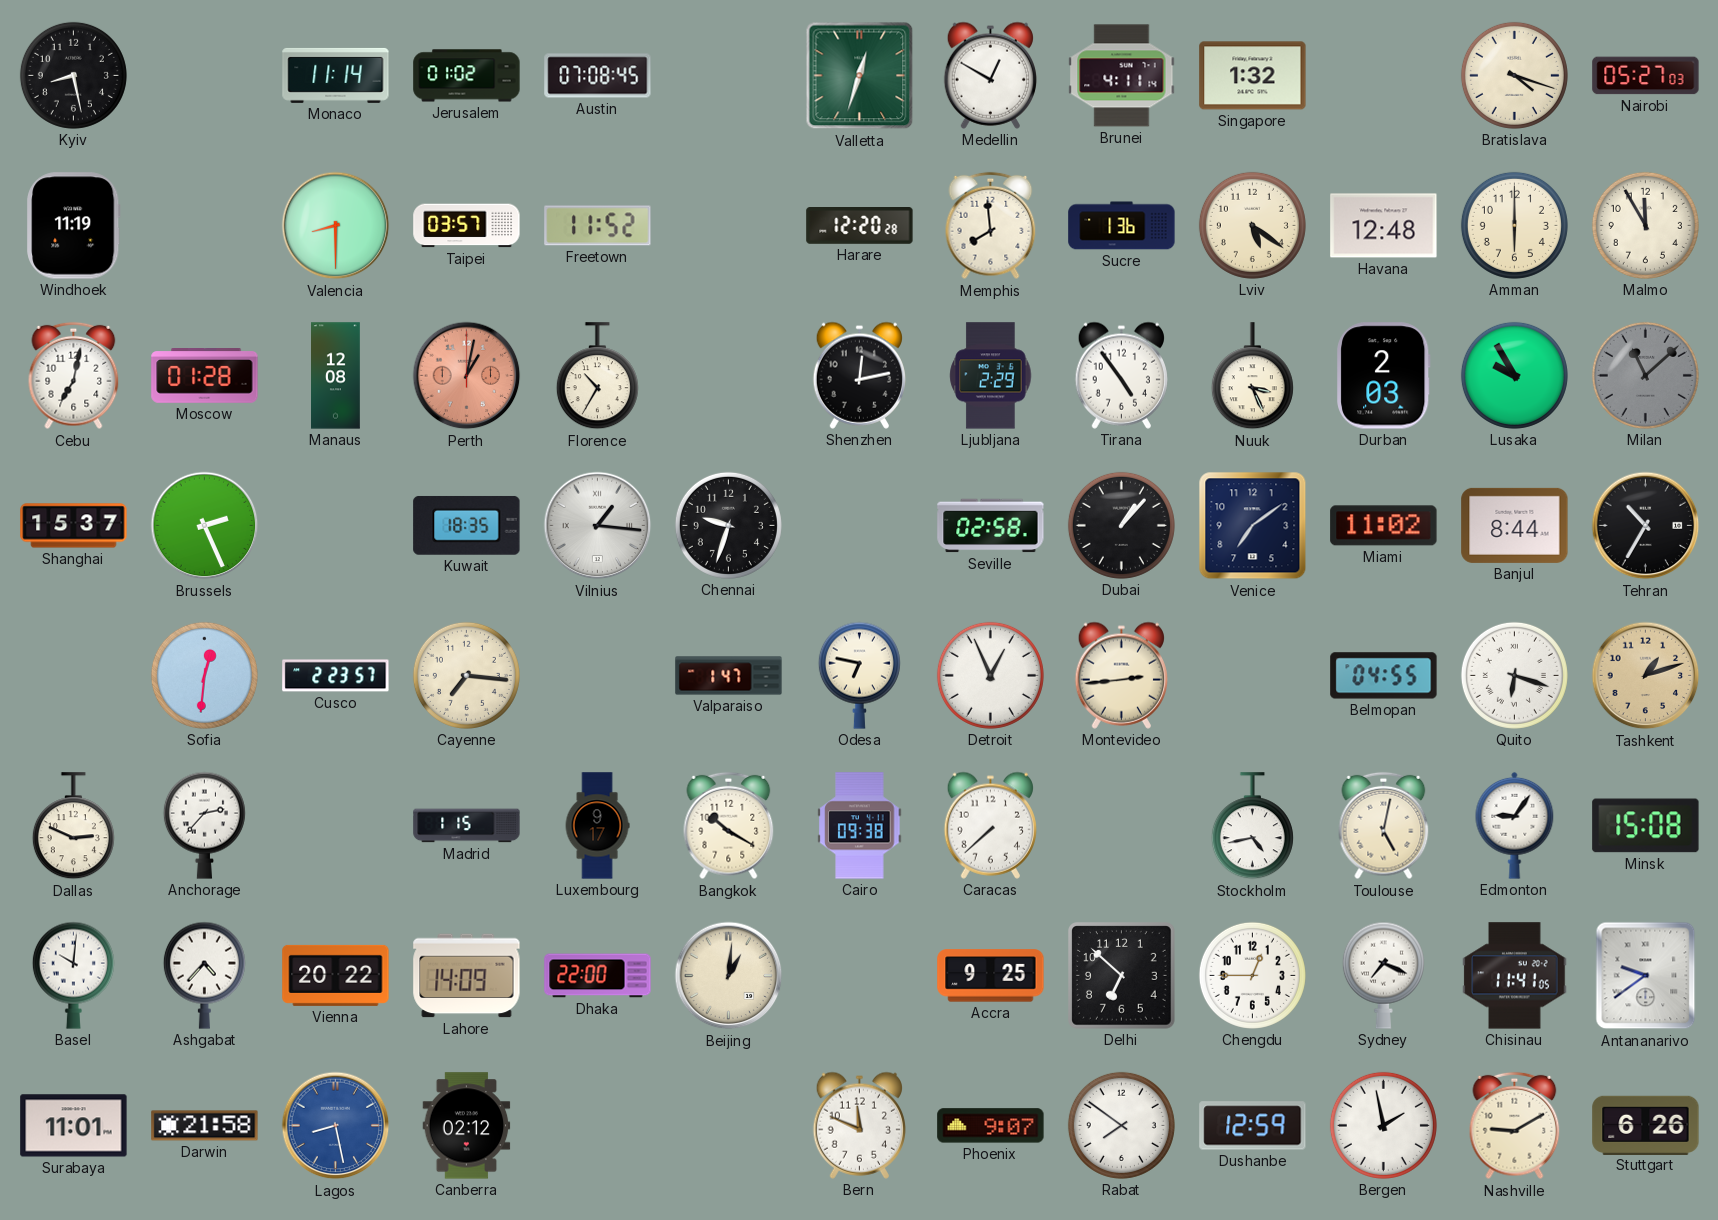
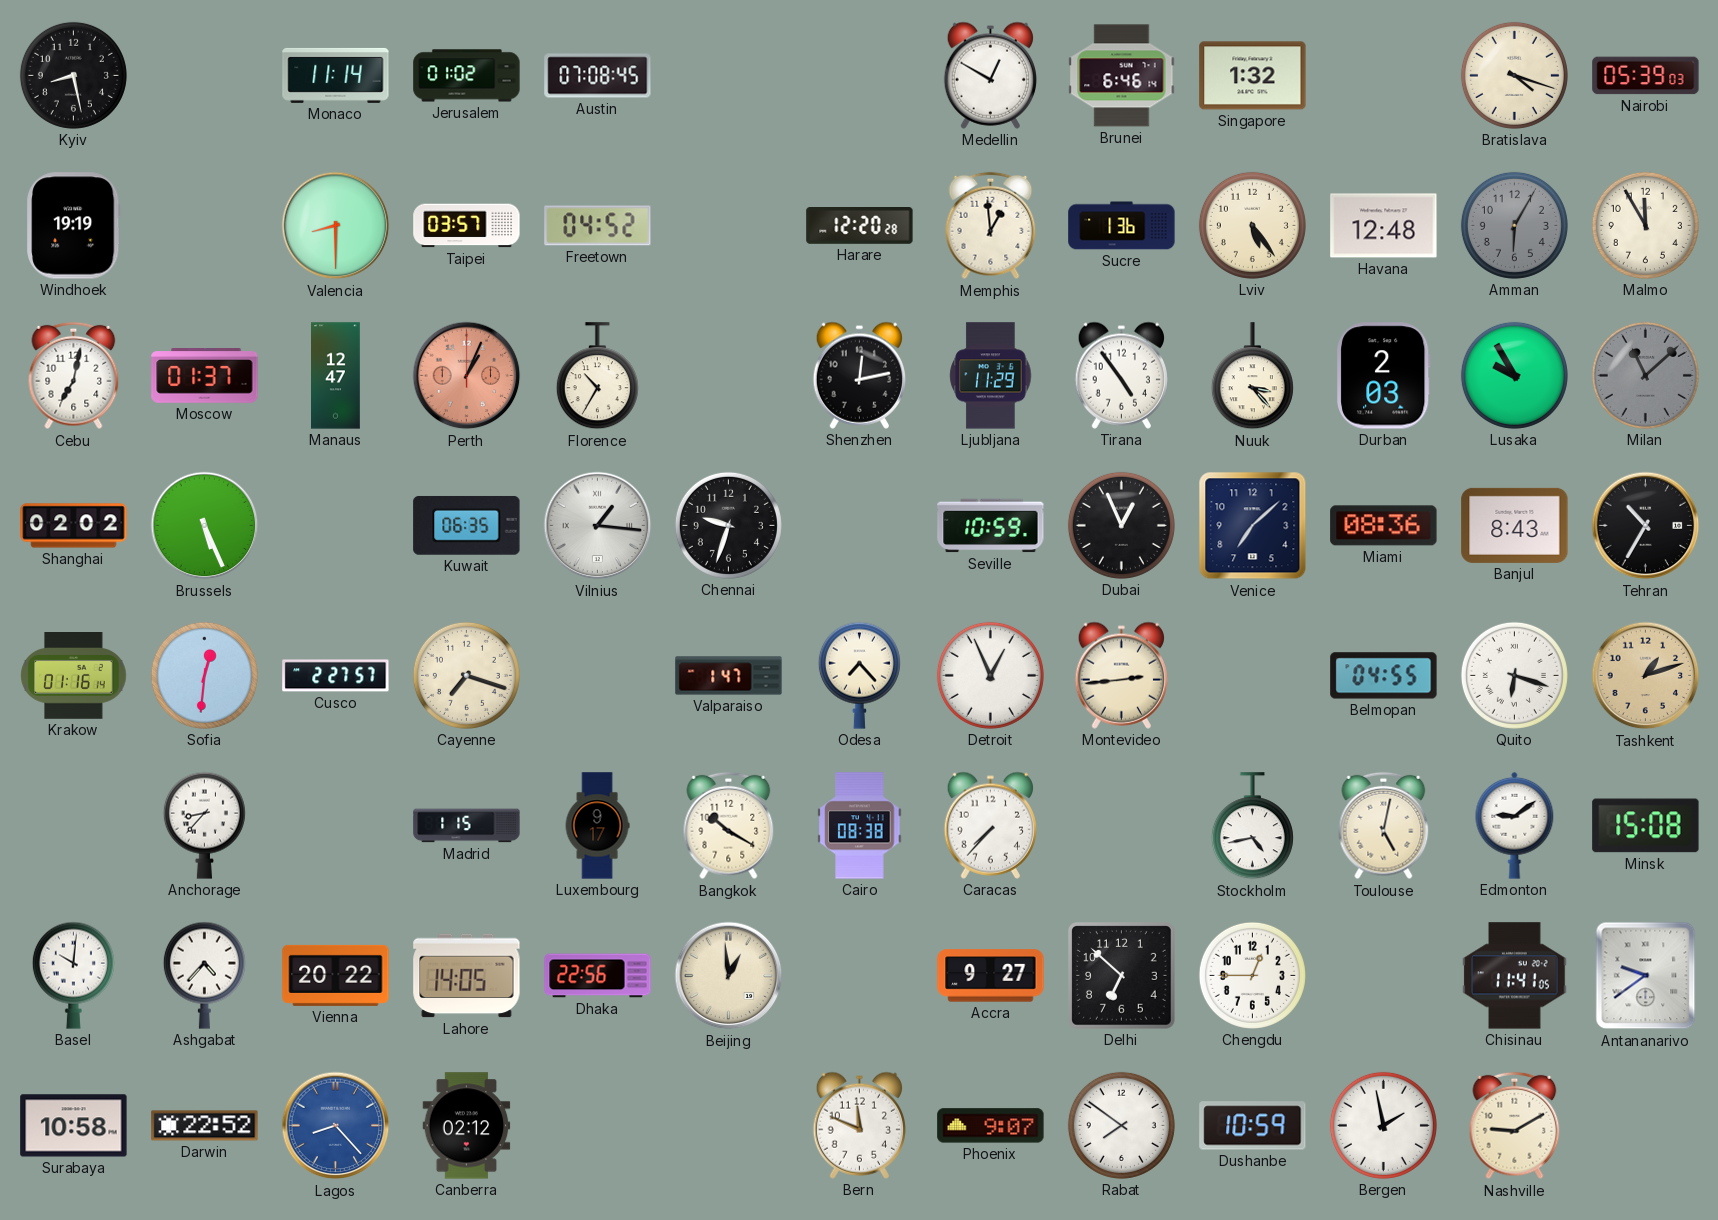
Valletta: 12:33 -> none (860, 76)
Brunei: 4:11 -> 6:46 (1122, 76)
Nairobi: 05:27 -> 05:39 (1646, 76)
Windhoek: 11:19 -> 19:19 (74, 226)
Freetown: 11:52 -> 04:52 (598, 226)
Memphis: 7:59 -> 12:59 (991, 226)
Lviv: 5:21 -> 5:24 (1252, 225)
Amman: 6:00 -> 6:05 (1514, 225)
Amman dial: cream -> grey (1514, 225)
Moscow: 01:28 -> 01:37 (205, 376)
Manaus: 12:08 -> 12:47 (336, 376)
Perth: 1:02 -> 1:04 (467, 376)
Ljubljana: 2:29 -> 11:29 (991, 376)
Nuuk: 3:26 -> 3:23 (1252, 376)
Shanghai: 15:37 -> 02:02 (74, 526)
Brussels: 2:26 -> 5:26 (205, 526)
Kuwait: 18:35 -> 06:35 (467, 525)
Seville: 02:58 -> 10:59 (991, 526)
Dubai: 1:07 -> 12:56 (1121, 525)
Venice: 7:09 -> 7:08 (1253, 526)
Miami: 11:02 -> 08:36 (1384, 526)
Banjul: 8:44 -> 8:43 (1515, 525)
Krakow: none -> 01:16 (74, 676)
Cusco: 2:23 -> 2:27 (336, 676)
Cayenne: 7:16 -> 7:18 (466, 675)
Odesa: 6:47 -> 7:23 (859, 675)
Dallas: 2:49 -> none (73, 826)
Anchorage: 2:37 -> 8:37 (204, 825)
Cairo: 09:38 -> 08:38 (860, 826)
Caracas: 7:38 -> 7:37 (990, 825)
Edmonton: 9:06 -> 9:09 (1515, 825)
Lahore: 14:09 -> 14:05 (467, 976)
Dhaka: 22:00 -> 22:56 (598, 976)
Beijing: 1:01 -> 12:59 (729, 976)
Accra: 9:25 -> 9:27 (991, 976)
Sydney: 7:19 -> none (1383, 975)
Surabaya: 11:01 -> 10:58 (74, 1126)
Darwin: 21:58 -> 22:52 (205, 1126)
Lagos: 8:28 -> 8:23 (336, 1126)
Dushanbe: 12:59 -> 10:59 (1253, 1126)
Stuttgart: 6:26 -> none (1646, 1125)
